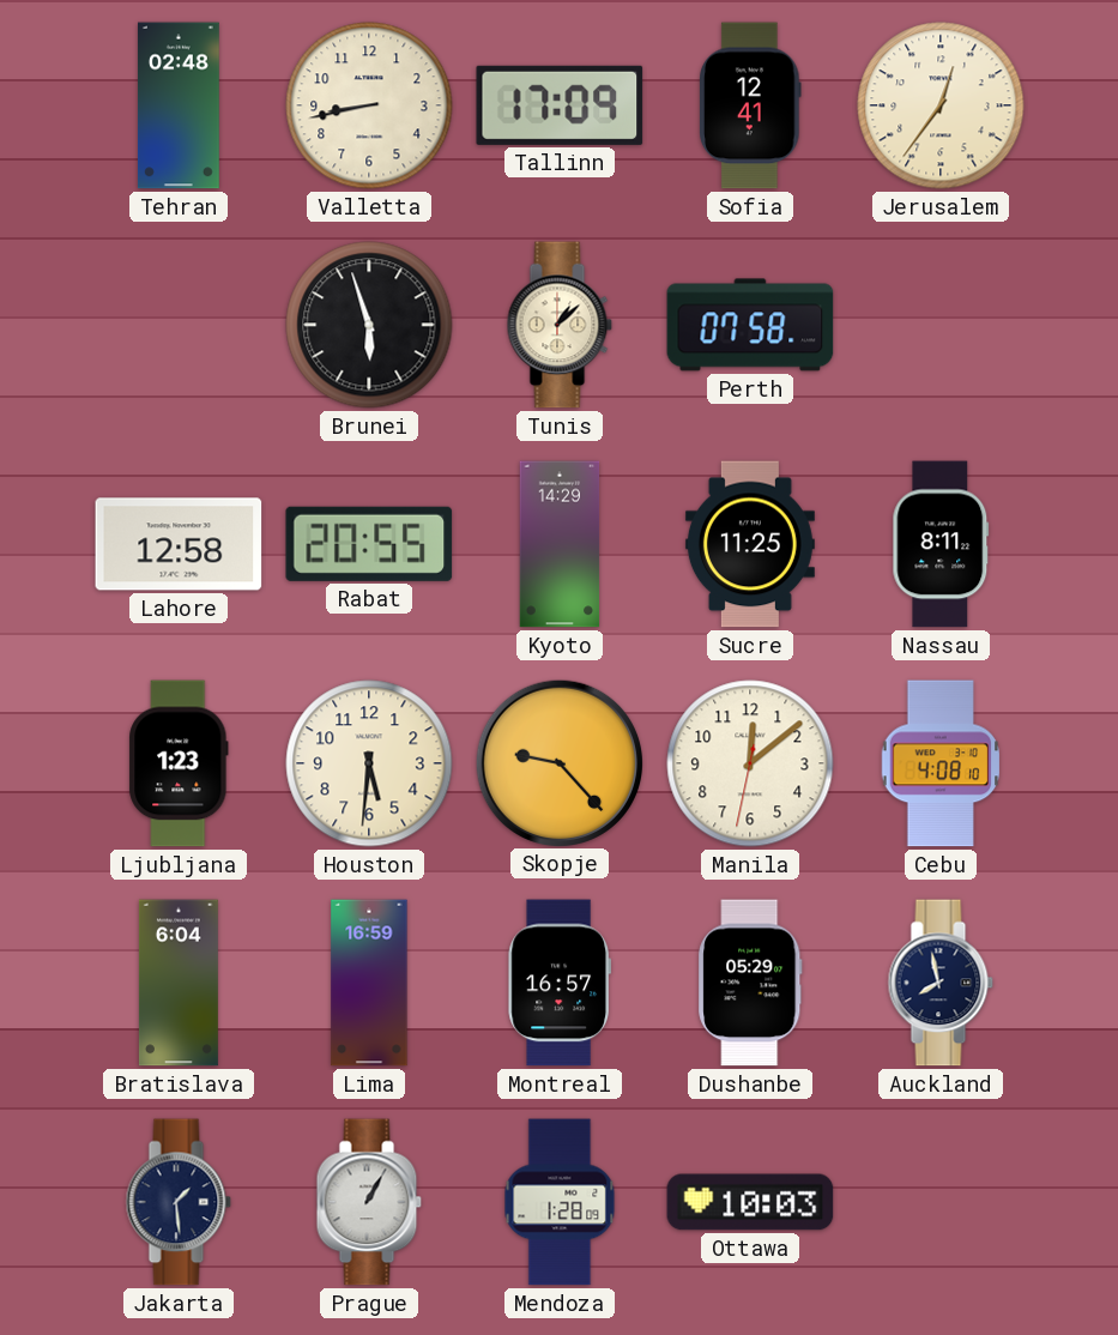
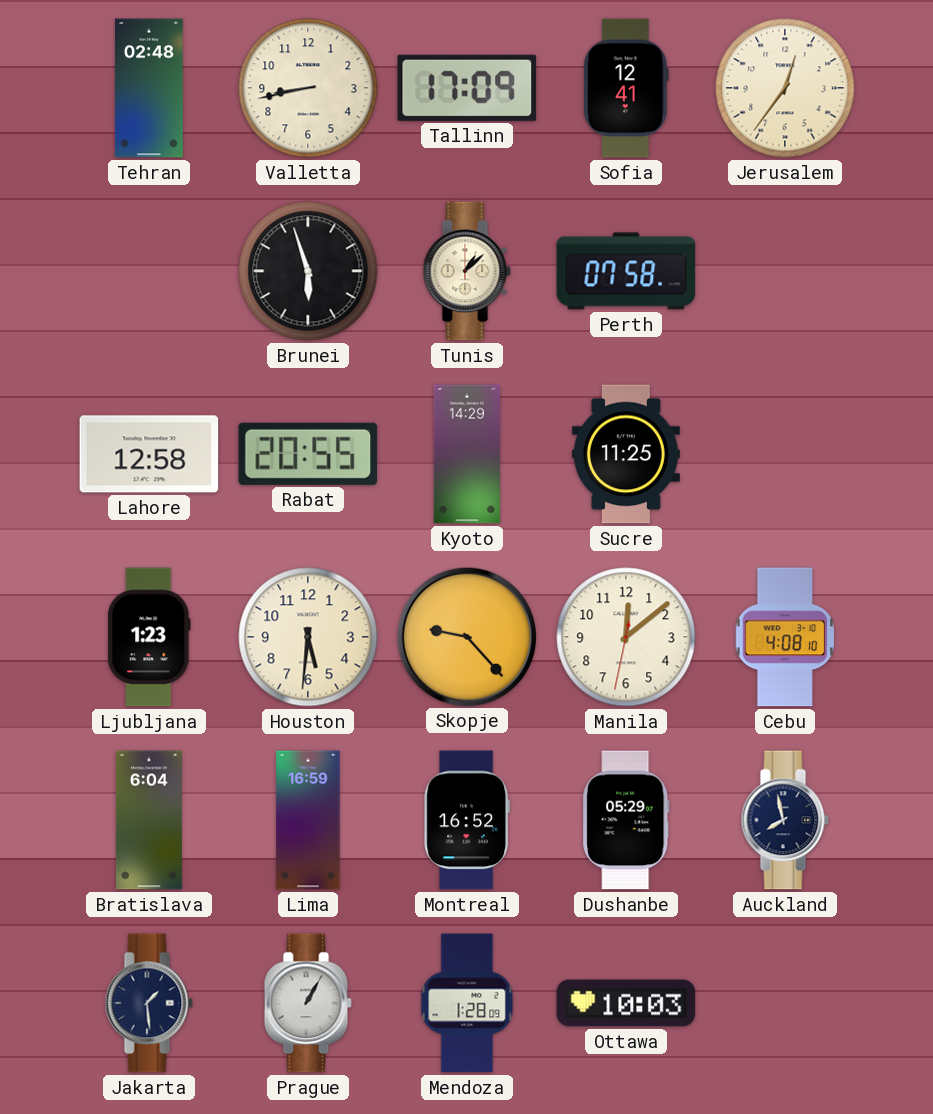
Nassau: 8:11 -> none (941, 544)
Montreal: 16:57 -> 16:52 (466, 820)
